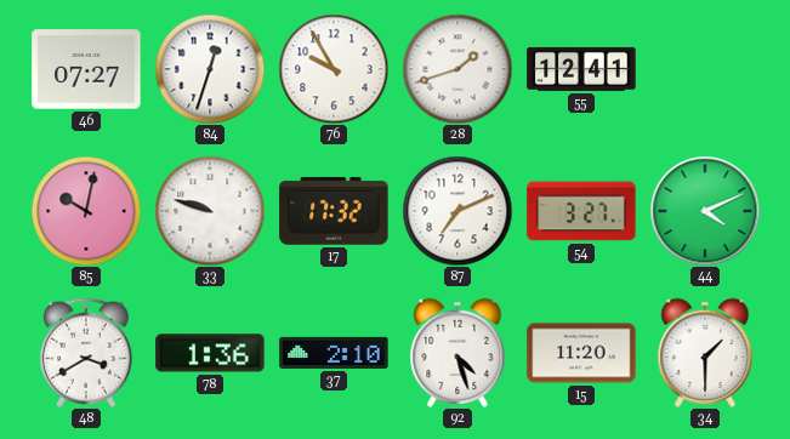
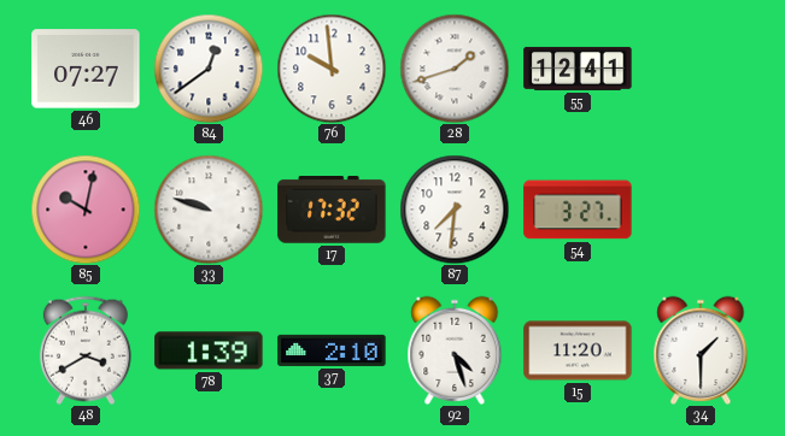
84: 12:33 -> 12:39 (209, 69)
76: 9:55 -> 9:59 (332, 69)
87: 7:11 -> 7:31 (455, 210)
44: 4:11 -> none (705, 211)
78: 1:36 -> 1:39 (209, 350)
